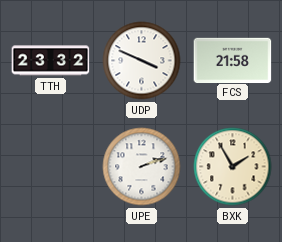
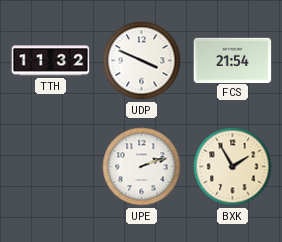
TTH: 23:32 -> 11:32 (51, 61)
FCS: 21:58 -> 21:54 (233, 60)
